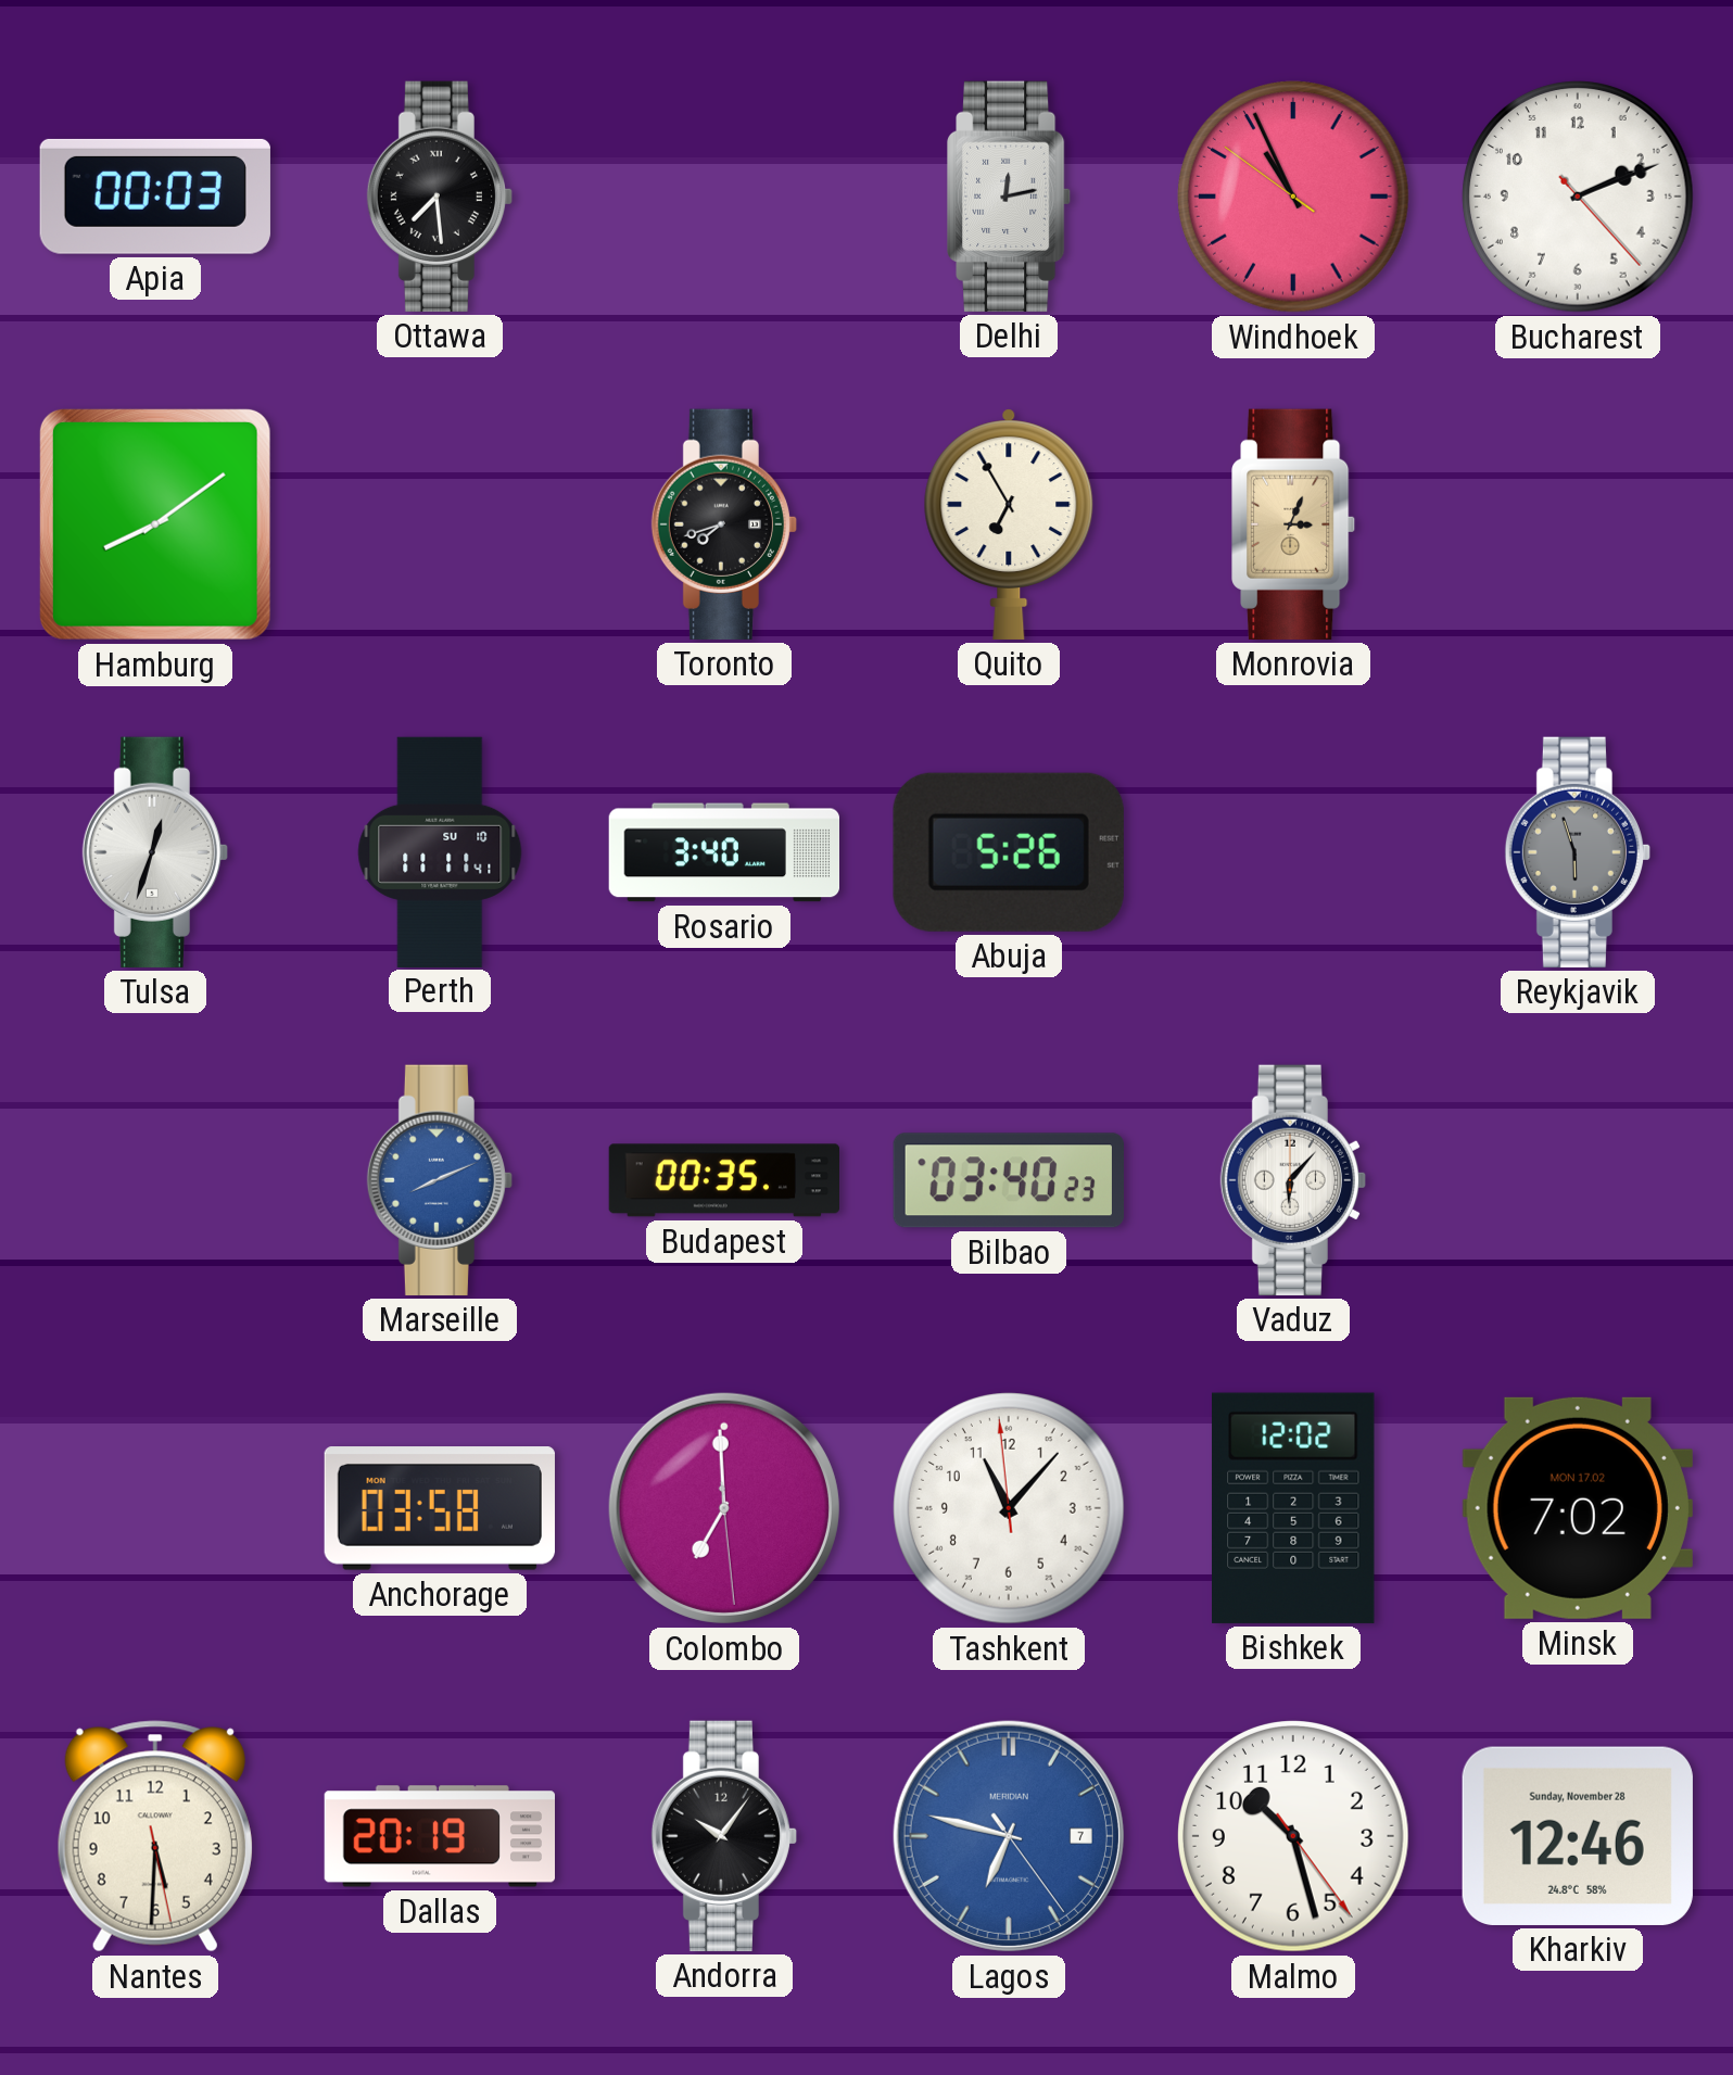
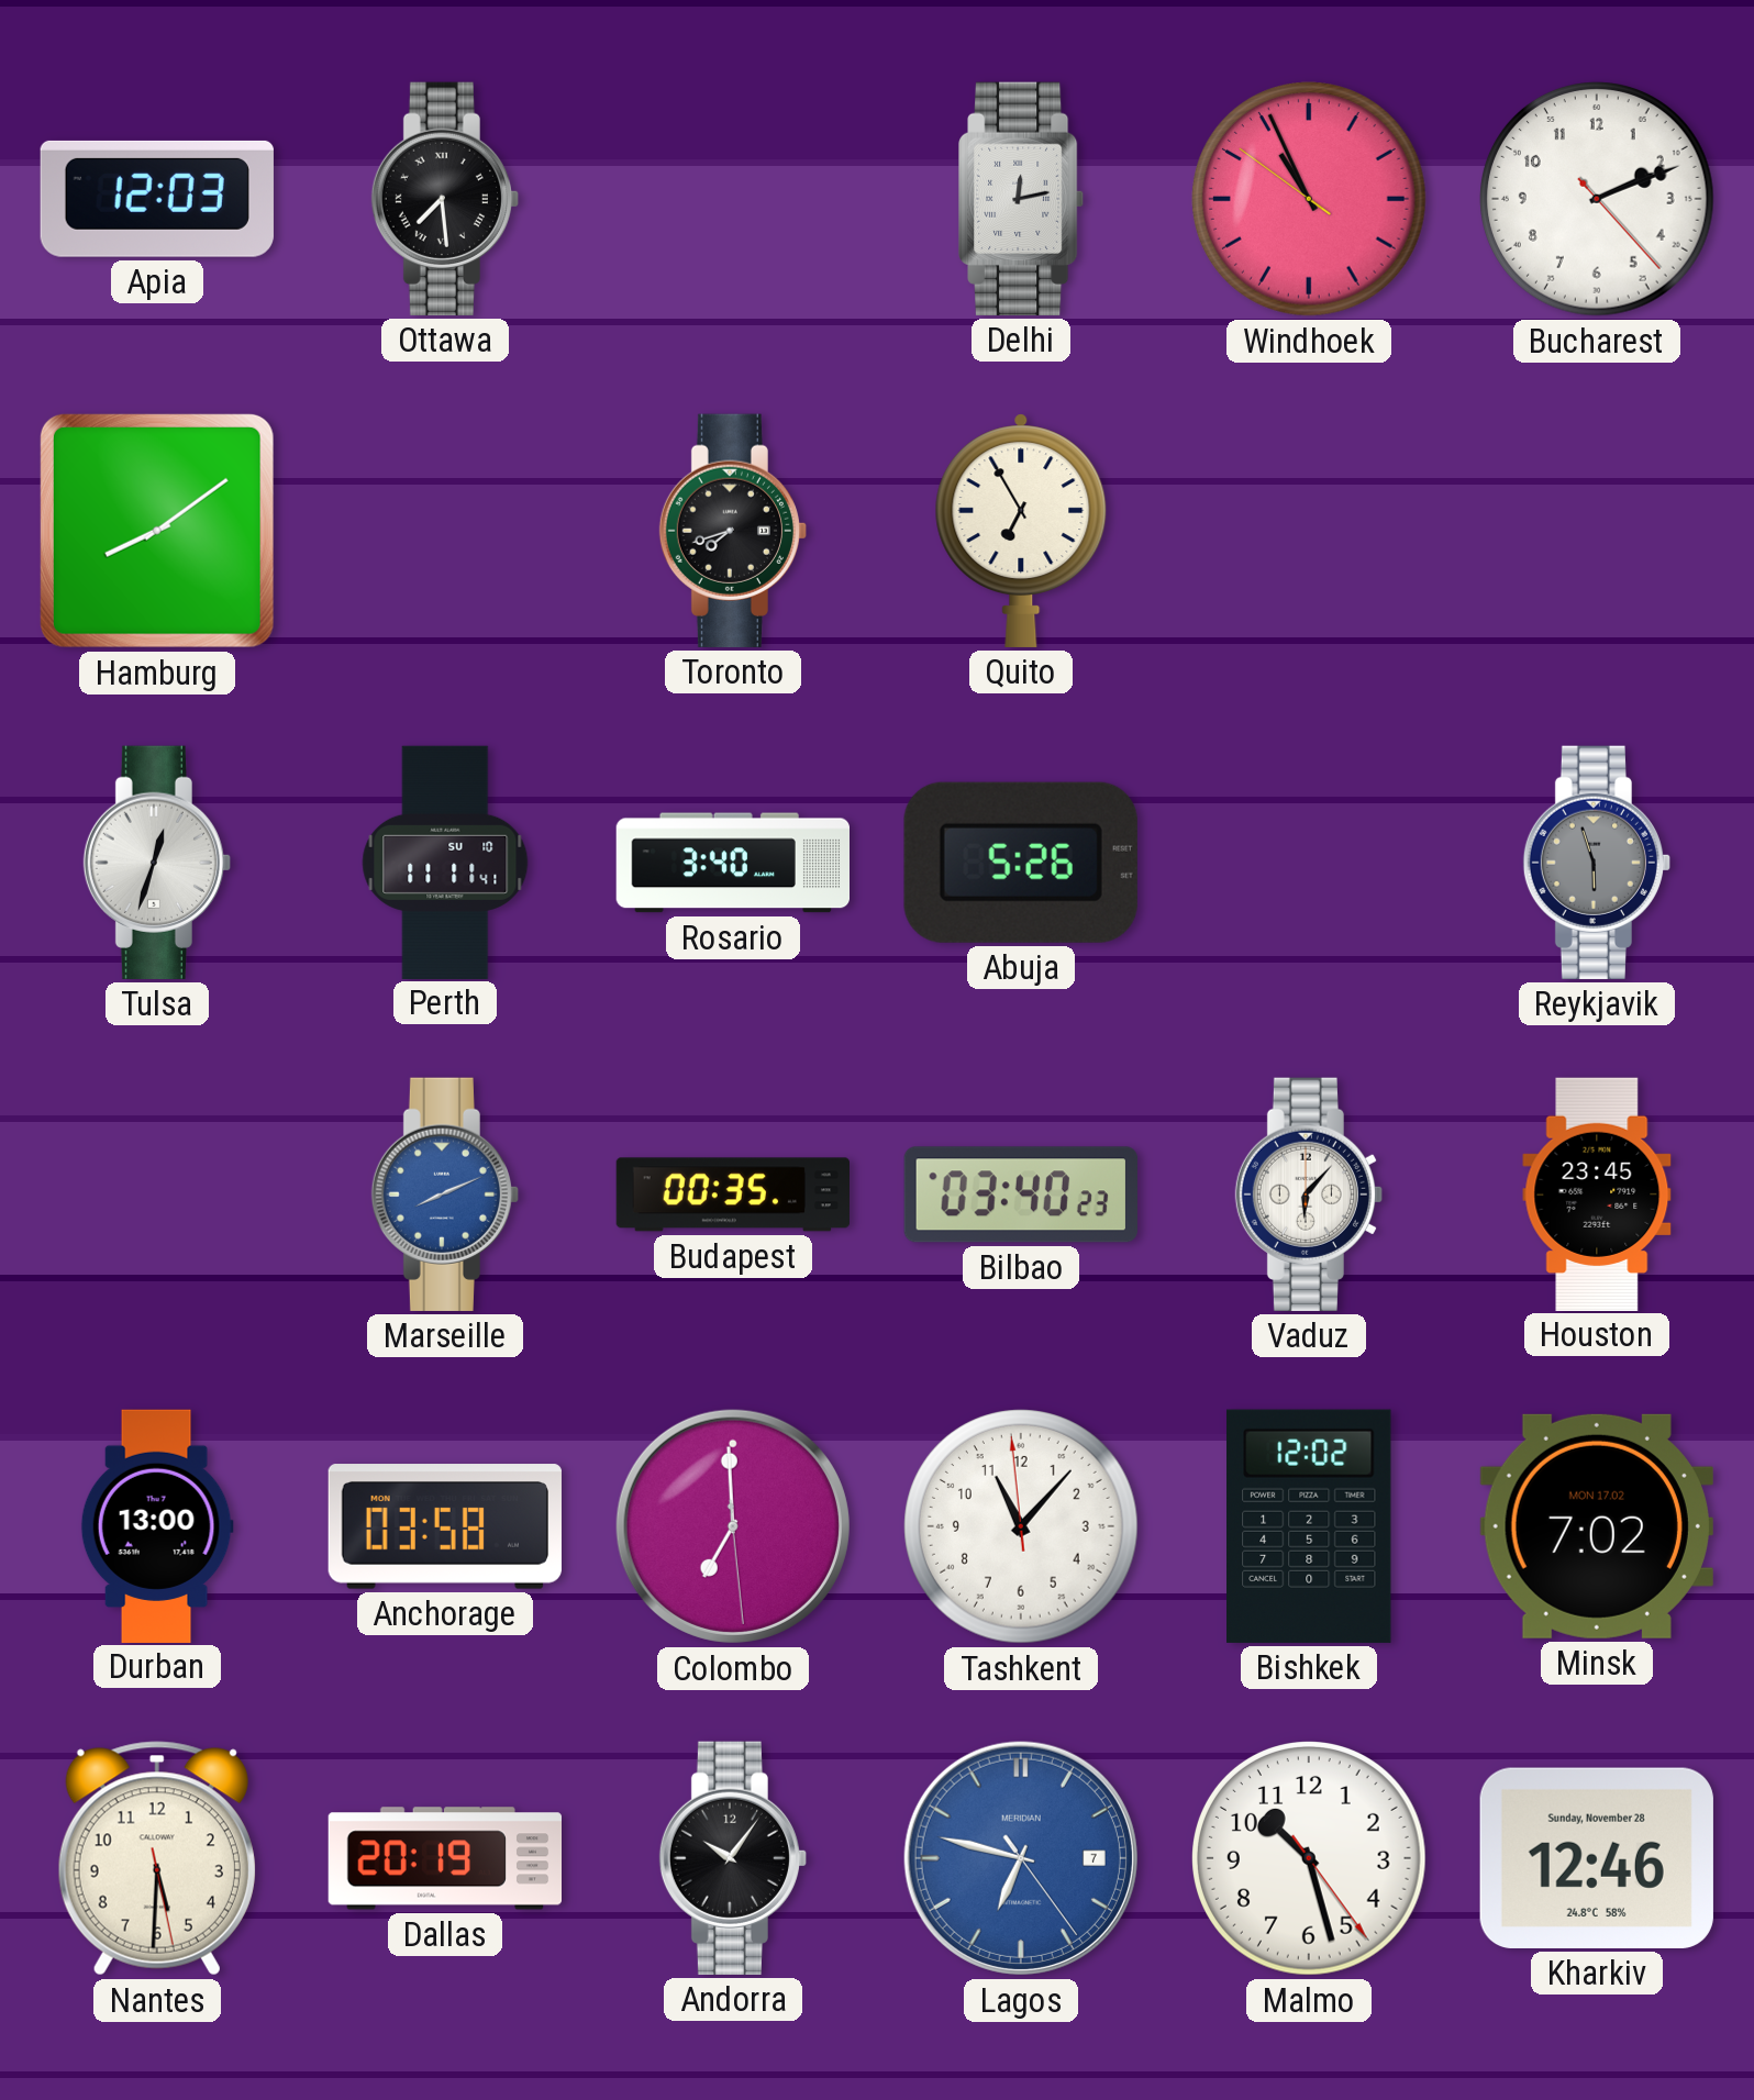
Apia: 00:03 -> 12:03 (157, 199)
Monrovia: 3:04 -> none (1294, 524)
Houston: none -> 23:45 (1597, 1193)
Durban: none -> 13:00 (157, 1525)
